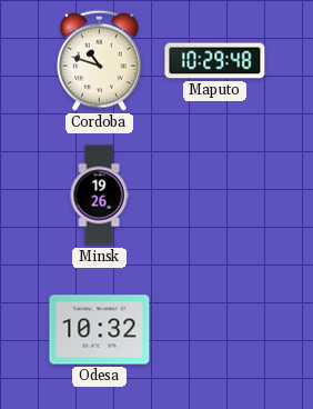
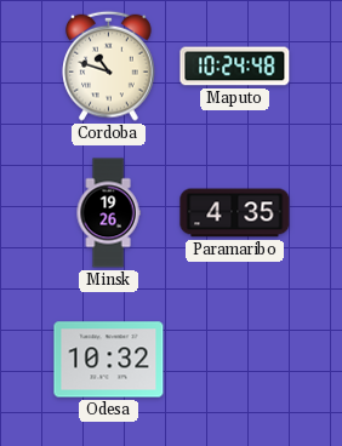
Maputo: 10:29 -> 10:24 (235, 67)
Paramaribo: none -> 4:35 (235, 213)
